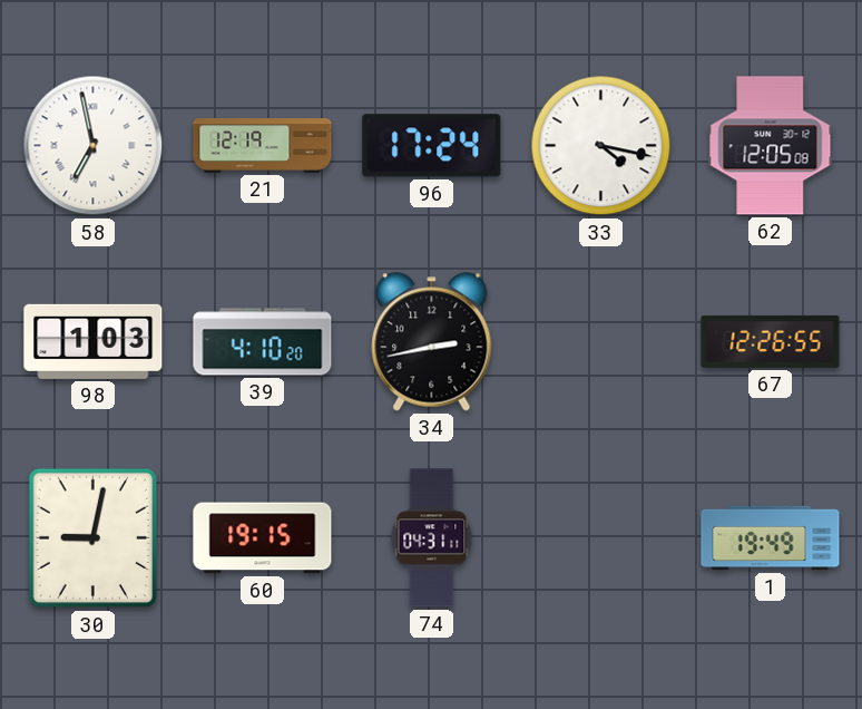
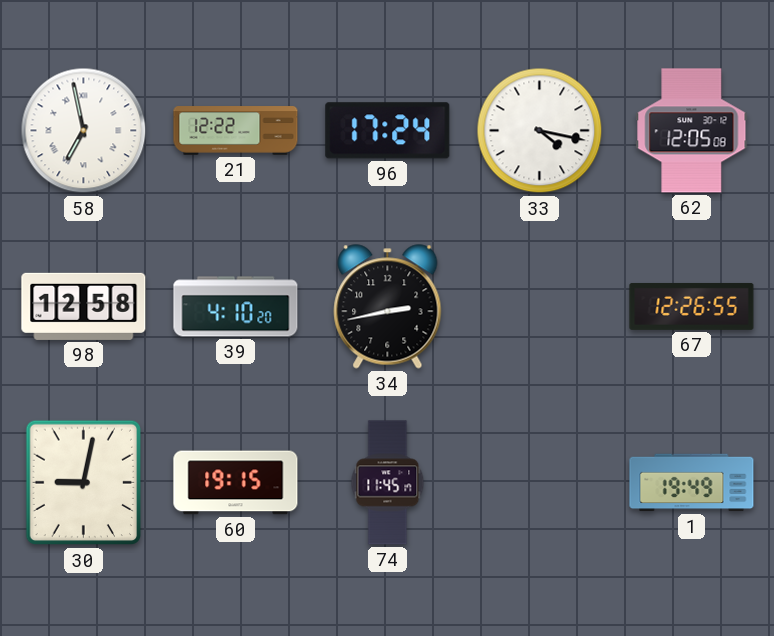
21: 12:19 -> 12:22 (236, 131)
98: 1:03 -> 12:58 (84, 306)
74: 04:31 -> 11:45 (388, 483)
